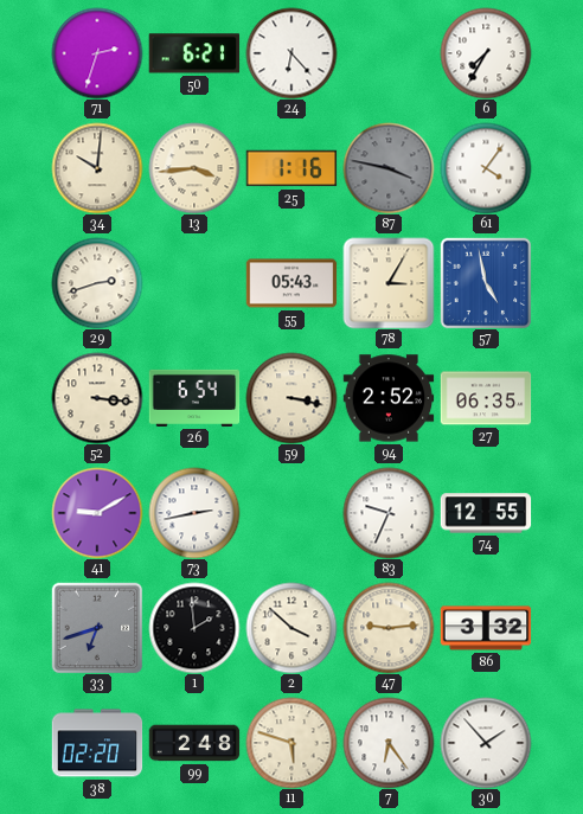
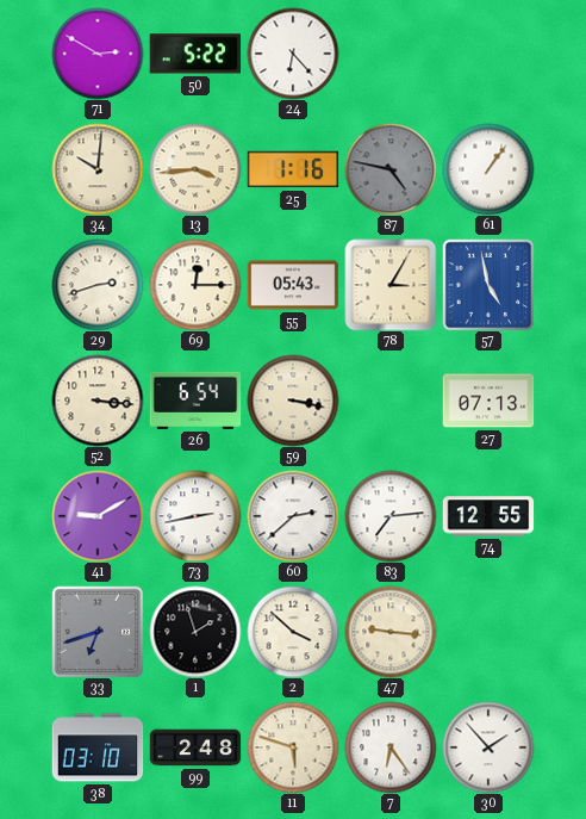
71: 2:33 -> 2:50 (98, 54)
50: 6:21 -> 5:22 (195, 54)
6: 7:35 -> none (486, 53)
87: 3:47 -> 4:47 (391, 169)
61: 4:06 -> 1:06 (488, 169)
69: none -> 12:15 (195, 285)
94: 2:52 -> none (389, 398)
27: 06:35 -> 07:13 (488, 401)
60: none -> 2:38 (293, 516)
83: 9:34 -> 7:14 (391, 516)
1: 1:59 -> 1:57 (195, 632)
47: 9:14 -> 9:16 (391, 632)
86: 3:32 -> none (486, 628)
38: 02:20 -> 03:10 (98, 747)
